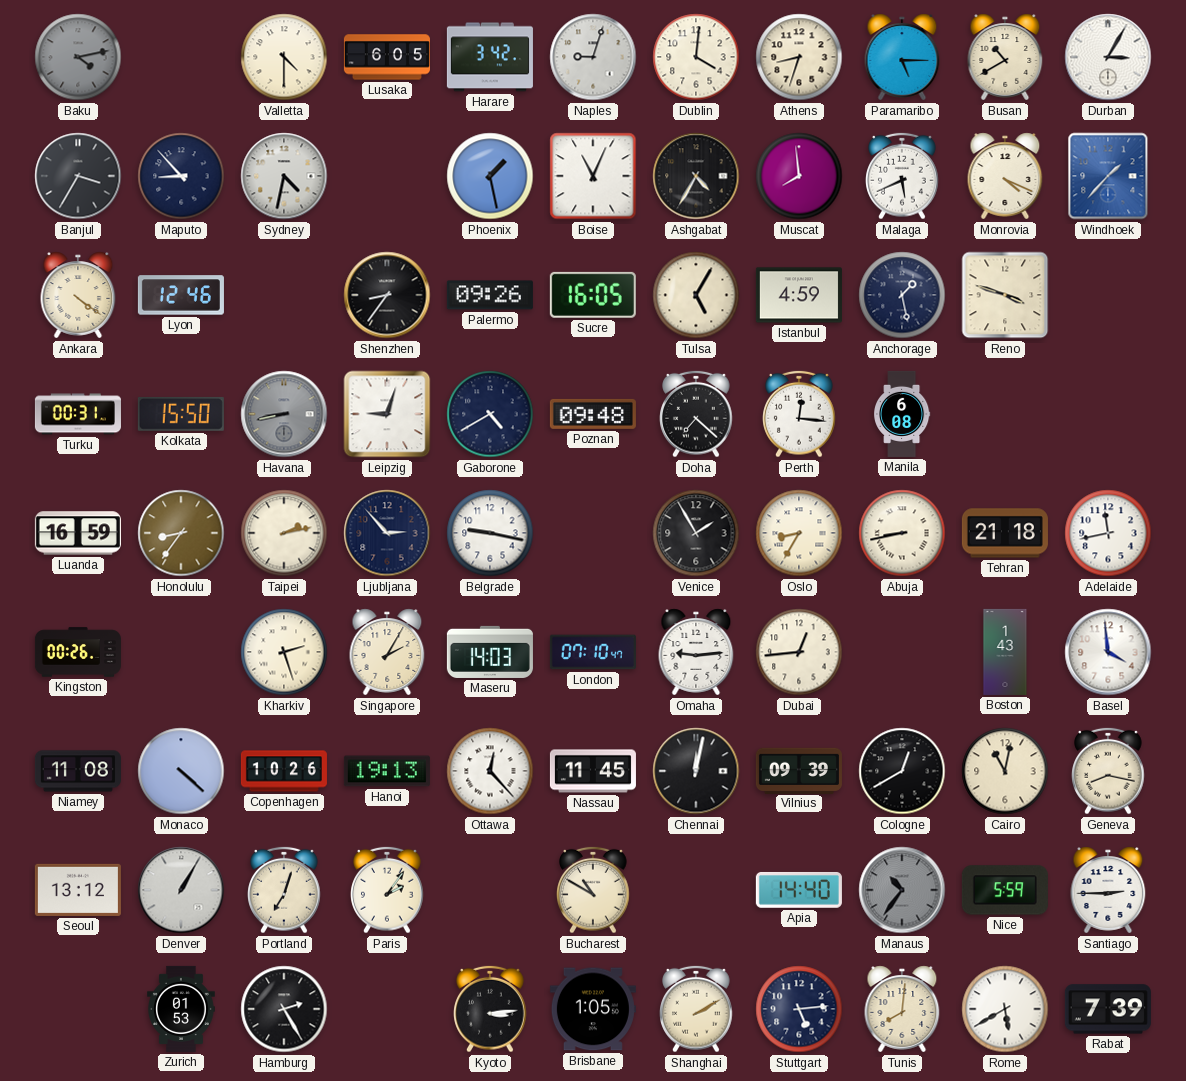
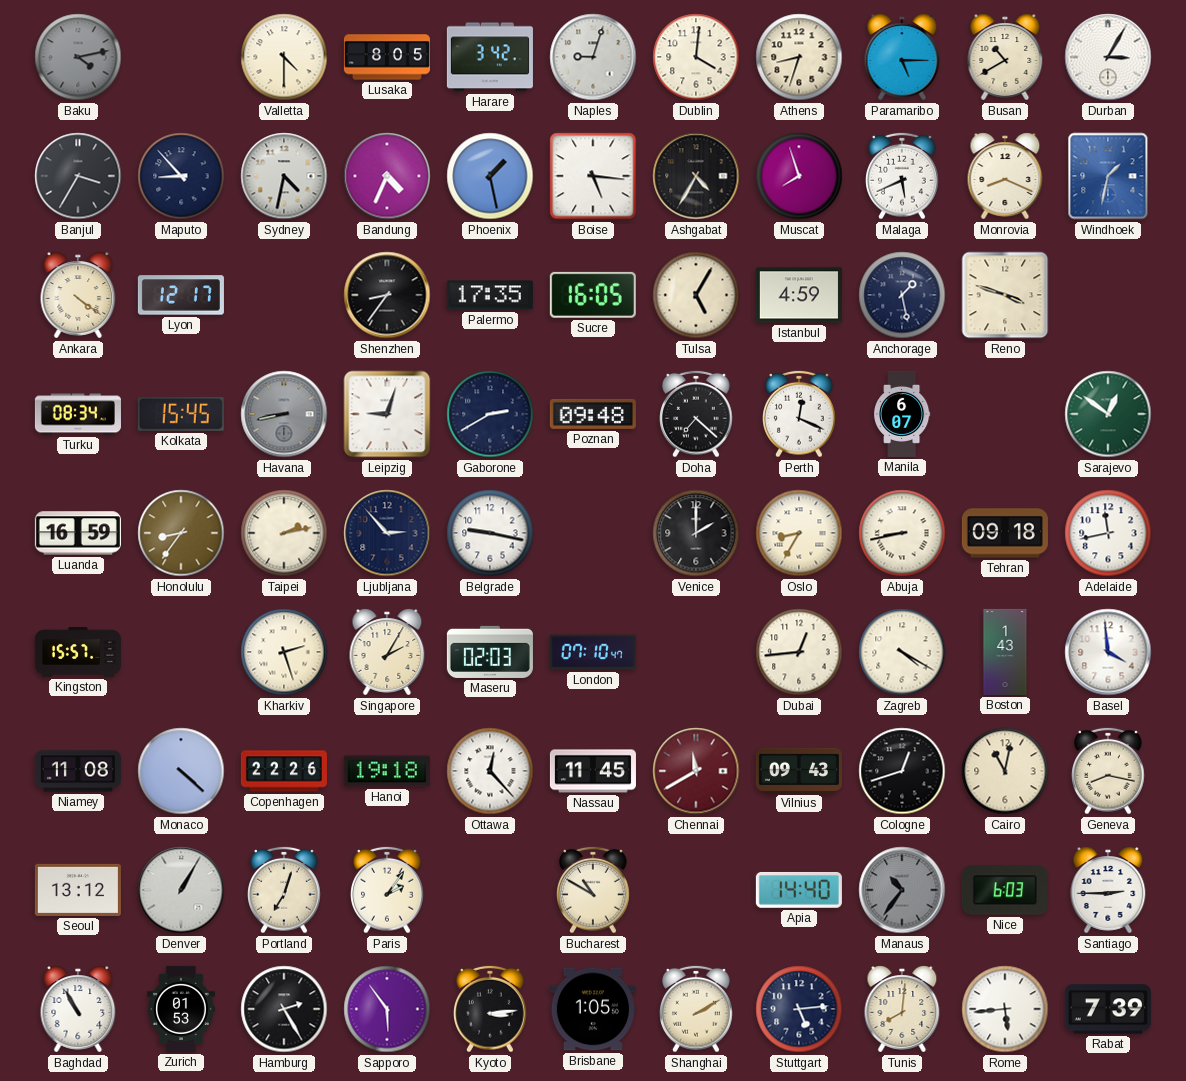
Lusaka: 6:05 -> 8:05 (387, 57)
Bandung: none -> 4:34 (387, 176)
Boise: 11:04 -> 5:16 (593, 176)
Muscat: 7:59 -> 7:57 (799, 176)
Monrovia: 4:19 -> 8:19 (1005, 176)
Windhoek: 1:37 -> 1:32 (1108, 176)
Lyon: 12:46 -> 12:17 (181, 295)
Palermo: 09:26 -> 17:35 (490, 295)
Turku: 00:31 -> 08:34 (78, 414)
Kolkata: 15:50 -> 15:45 (181, 414)
Gaborone: 4:40 -> 2:40 (490, 414)
Perth: 12:16 -> 12:19 (799, 414)
Manila: 6:08 -> 6:07 (902, 414)
Sarajevo: none -> 12:51 (1108, 414)
Venice: 1:55 -> 2:00 (696, 533)
Tehran: 21:18 -> 09:18 (1005, 533)
Kingston: 00:26 -> 15:57 (78, 652)
Maseru: 14:03 -> 02:03 (490, 652)
Omaha: 9:14 -> none (696, 652)
Zagreb: none -> 4:20 (902, 652)
Copenhagen: 10:26 -> 22:26 (284, 771)
Hanoi: 19:13 -> 19:18 (387, 771)
Chennai: 12:02 -> 11:40 (696, 771)
Chennai dial: black -> burgundy (696, 771)
Vilnius: 09:39 -> 09:43 (799, 770)
Cologne: 12:40 -> 12:42 (902, 771)
Nice: 5:59 -> 6:03 (1005, 890)
Baghdad: none -> 10:55 (78, 1009)
Sapporo: none -> 5:54 (387, 1009)
Rome: 5:40 -> 5:44 (1005, 1009)
